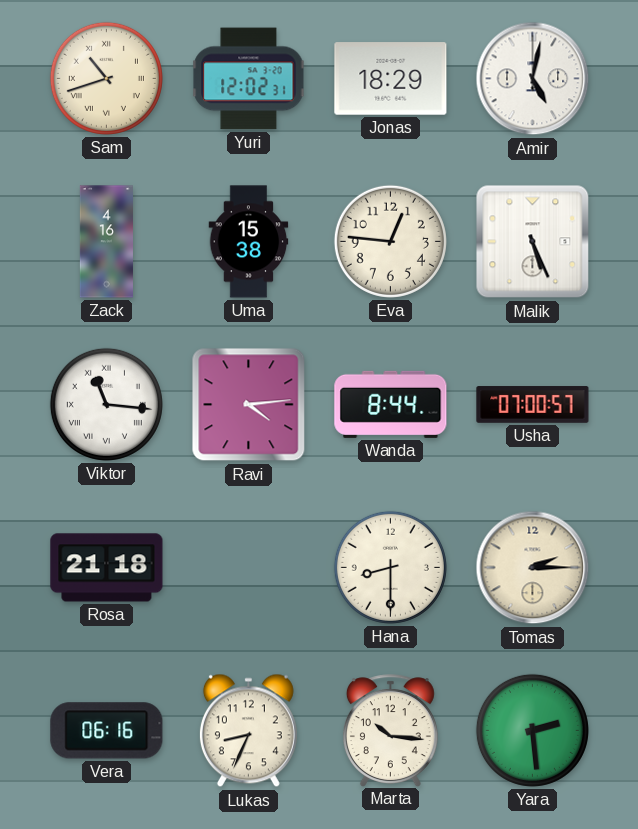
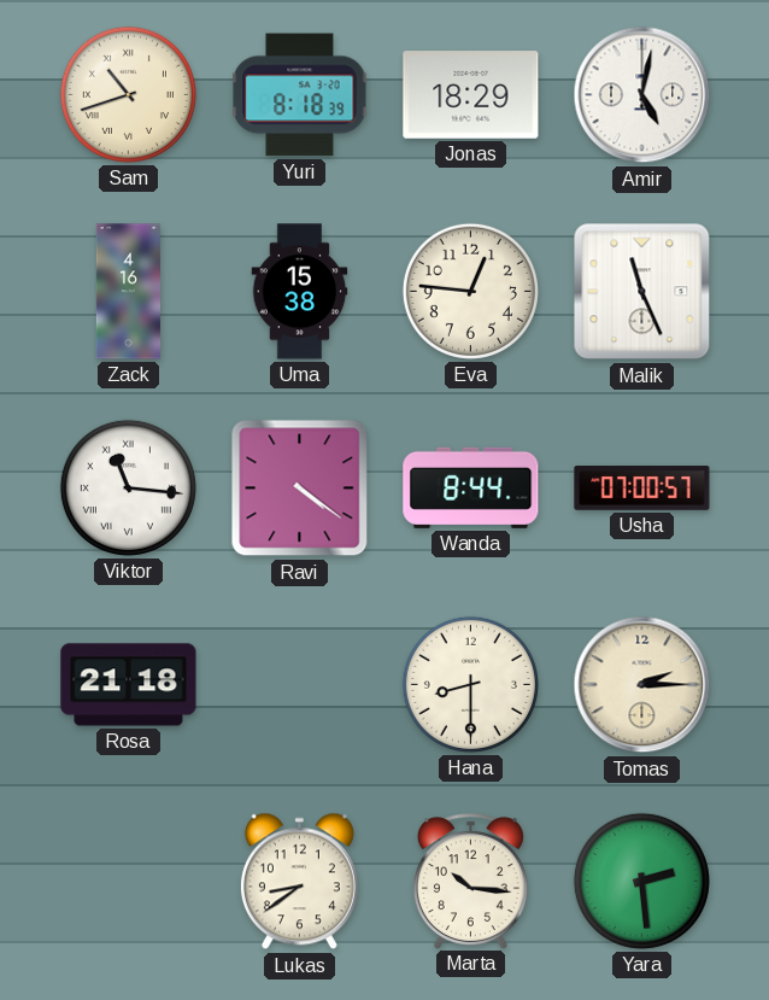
Yuri: 12:02 -> 8:18 (300, 95)
Malik: 5:26 -> 11:26 (642, 292)
Ravi: 4:14 -> 4:21 (300, 489)
Vera: 06:16 -> none (107, 731)
Lukas: 8:34 -> 8:39 (299, 882)
